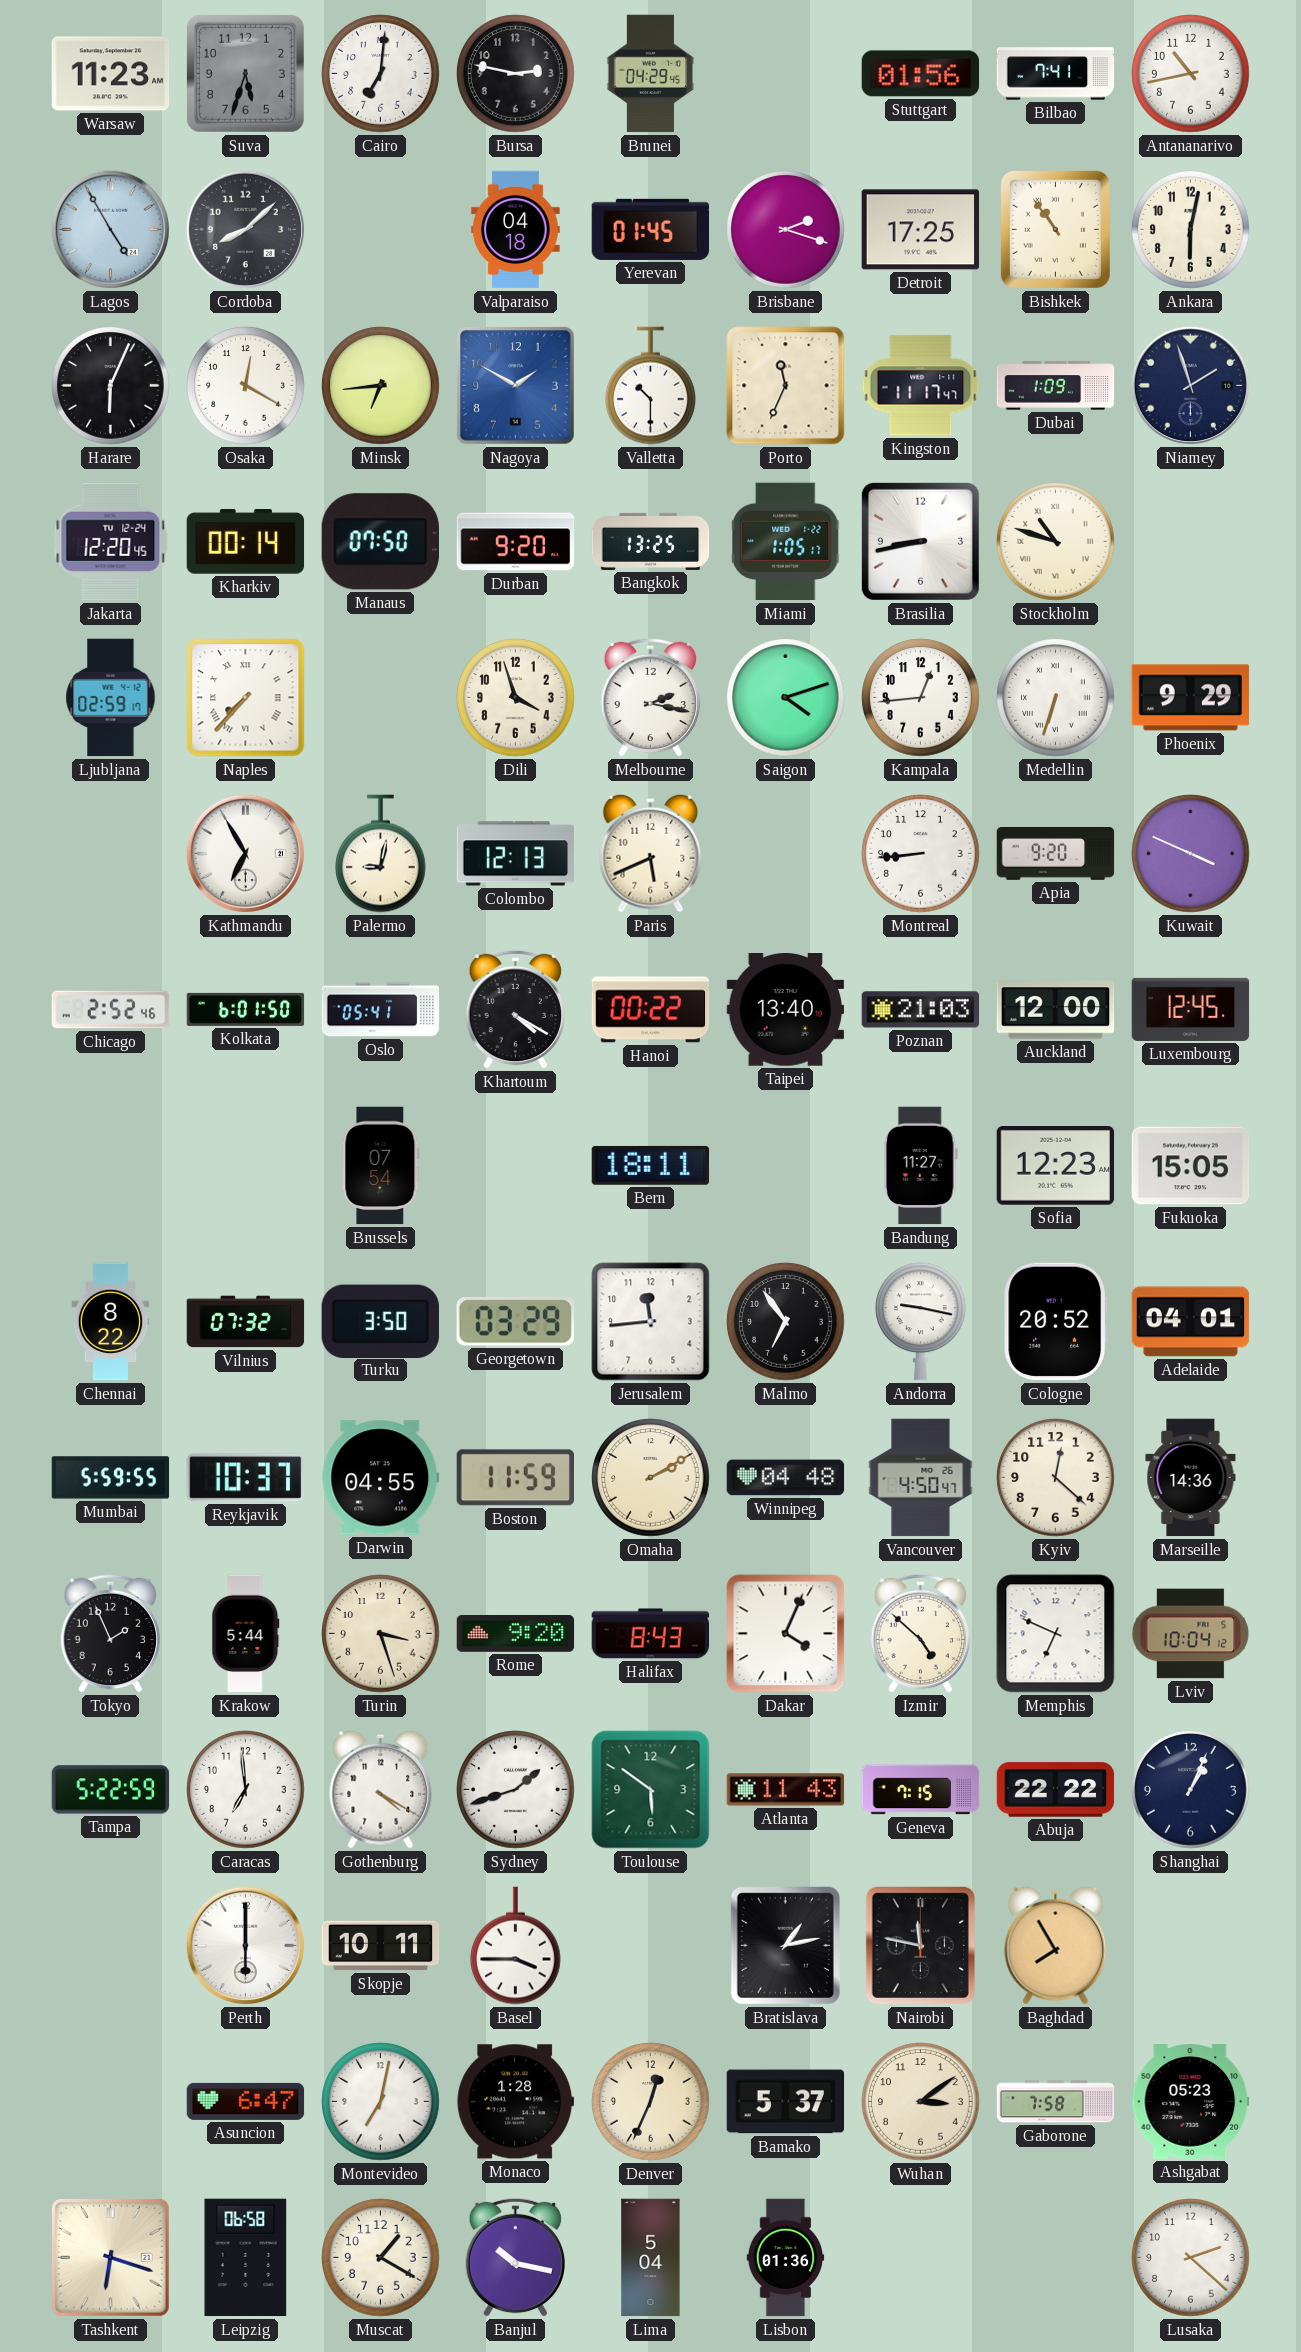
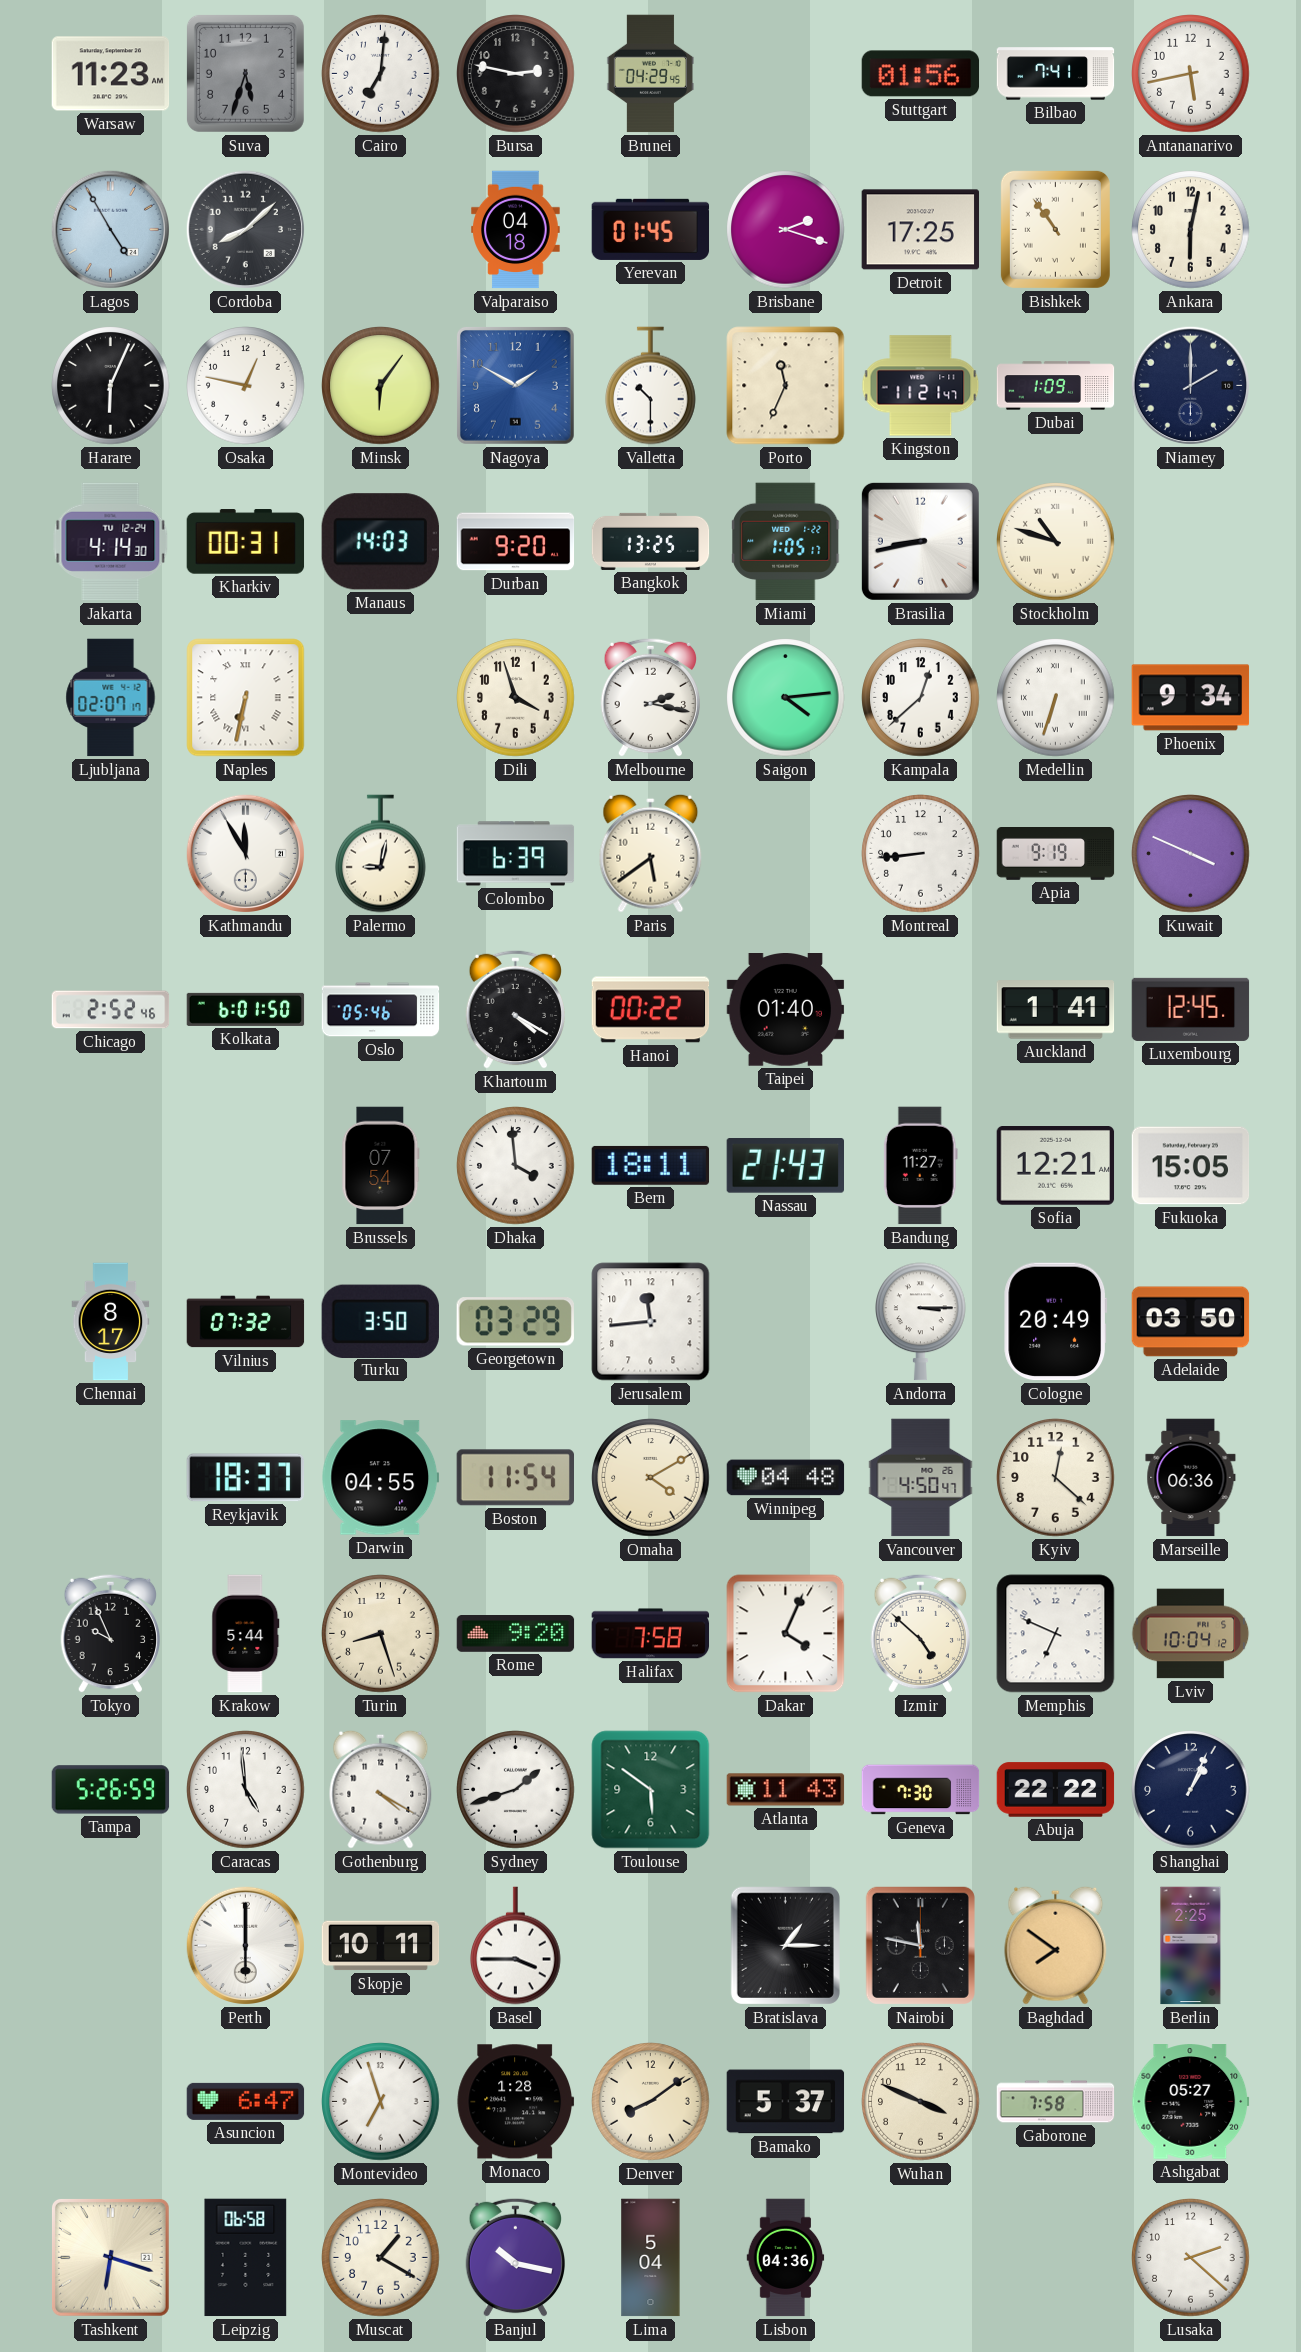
Antananarivo: 10:43 -> 5:43 (1191, 74)
Osaka: 12:20 -> 12:47 (246, 386)
Minsk: 6:44 -> 6:06 (381, 386)
Kingston: 11:17 -> 11:21 (921, 386)
Niamey: 1:57 -> 2:00 (1191, 386)
Jakarta: 12:20 -> 4:14 (111, 542)
Kharkiv: 00:14 -> 00:31 (246, 542)
Manaus: 07:50 -> 14:03 (380, 542)
Ljubljana: 02:59 -> 02:07 (111, 698)
Naples: 7:37 -> 6:32 (246, 698)
Saigon: 4:12 -> 4:14 (786, 698)
Kampala: 12:44 -> 12:38 (921, 698)
Phoenix: 9:29 -> 9:34 (1191, 698)
Kathmandu: 6:55 -> 11:55 (246, 854)
Colombo: 12:13 -> 6:39 (516, 854)
Paris: 5:41 -> 5:39 (651, 853)
Apia: 9:20 -> 9:19 (1056, 854)
Oslo: 05:41 -> 05:46 (381, 1010)
Taipei: 13:40 -> 01:40 (786, 1010)
Poznan: 21:03 -> none (921, 1010)
Auckland: 12:00 -> 1:41 (1056, 1010)
Dhaka: none -> 3:59 (516, 1166)
Nassau: none -> 21:43 (785, 1166)
Sofia: 12:23 -> 12:21 (1056, 1166)
Chennai: 8:22 -> 8:17 (111, 1322)
Malmo: 6:54 -> none (786, 1322)
Andorra: 9:17 -> 3:15 (921, 1322)
Cologne: 20:52 -> 20:49 (1056, 1322)
Adelaide: 04:01 -> 03:50 (1191, 1322)
Mumbai: 5:59 -> none (111, 1478)
Reykjavik: 10:37 -> 18:37 (246, 1478)
Boston: 11:59 -> 11:54 (515, 1478)
Omaha: 2:10 -> 4:10 (651, 1478)
Marseille: 14:36 -> 06:36 (1191, 1478)
Tokyo: 1:56 -> 9:56 (110, 1633)
Turin: 3:27 -> 8:27 (381, 1634)
Halifax: 8:43 -> 7:58 (651, 1634)
Tampa: 5:22 -> 5:26 (111, 1790)
Caracas: 6:59 -> 4:59 (246, 1790)
Geneva: 7:15 -> 7:30 (921, 1790)
Bratislava: 1:13 -> 1:15 (785, 1945)
Baghdad: 7:55 -> 7:51 (1056, 1945)
Berlin: none -> 2:25 (1191, 1946)
Montevideo: 7:02 -> 6:57 (381, 2102)
Denver: 12:34 -> 8:09 (651, 2102)
Wuhan: 3:09 -> 3:49 (921, 2102)
Ashgabat: 05:23 -> 05:27 (1191, 2102)
Lisbon: 01:36 -> 04:36 (786, 2258)
